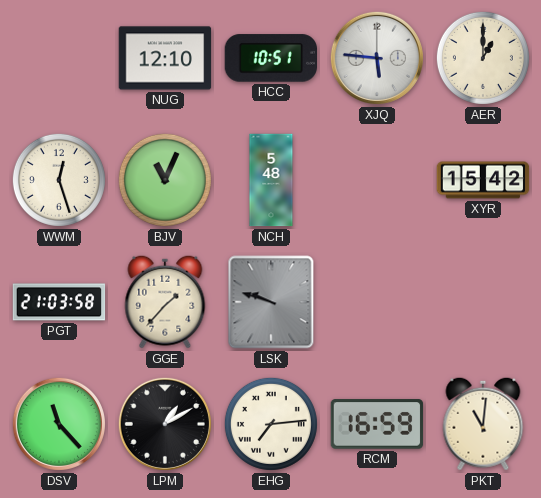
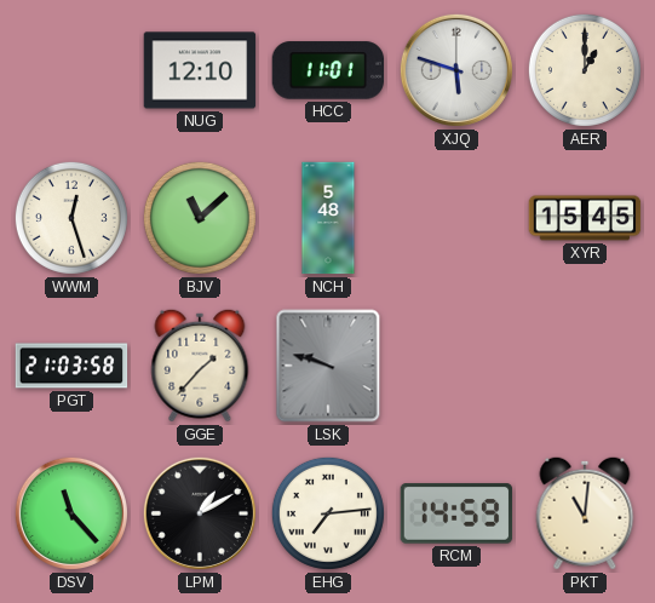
HCC: 10:51 -> 11:01 (328, 70)
XJQ: 5:46 -> 5:48 (456, 70)
BJV: 11:04 -> 11:08 (200, 218)
XYR: 15:42 -> 15:45 (585, 218)
RCM: 16:59 -> 14:59 (456, 513)
